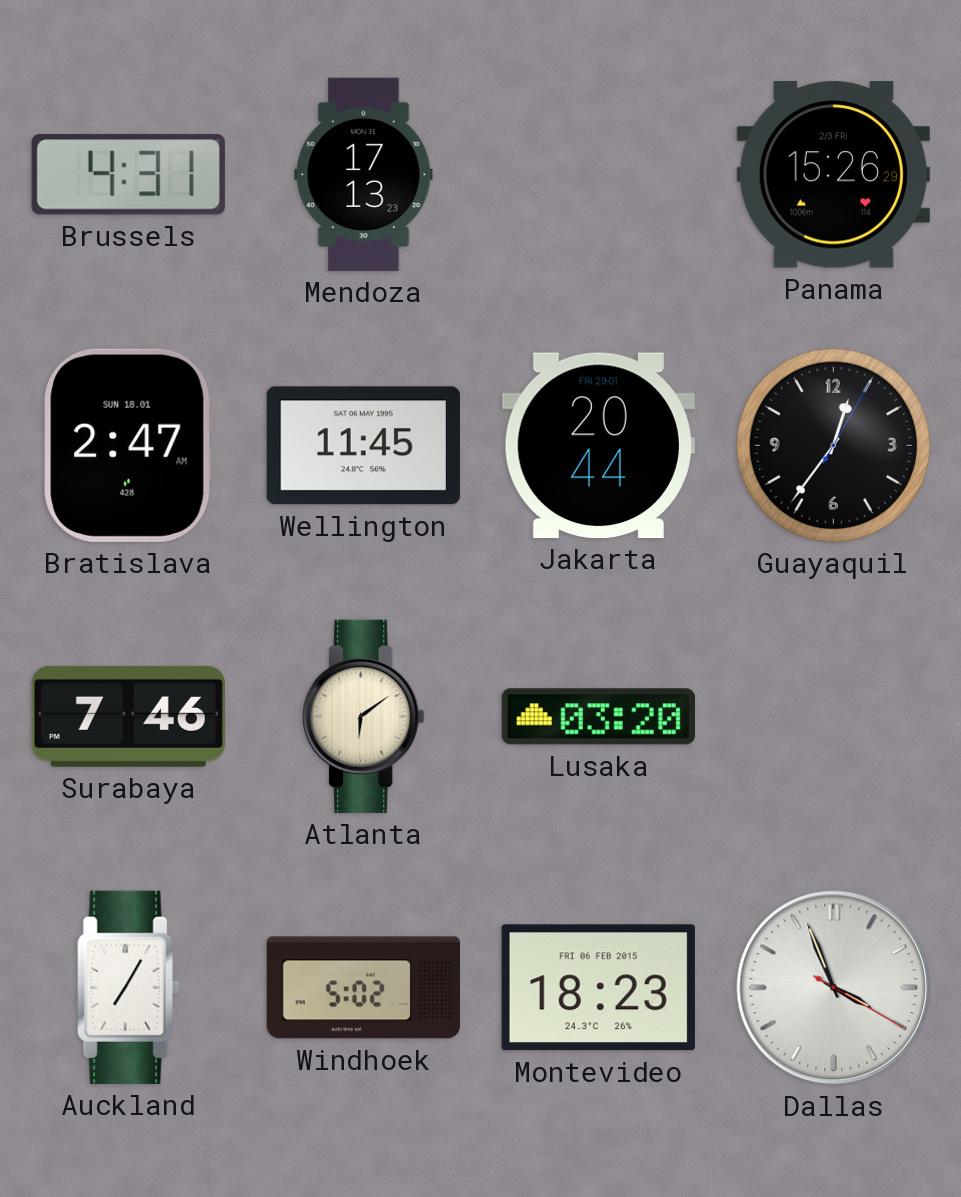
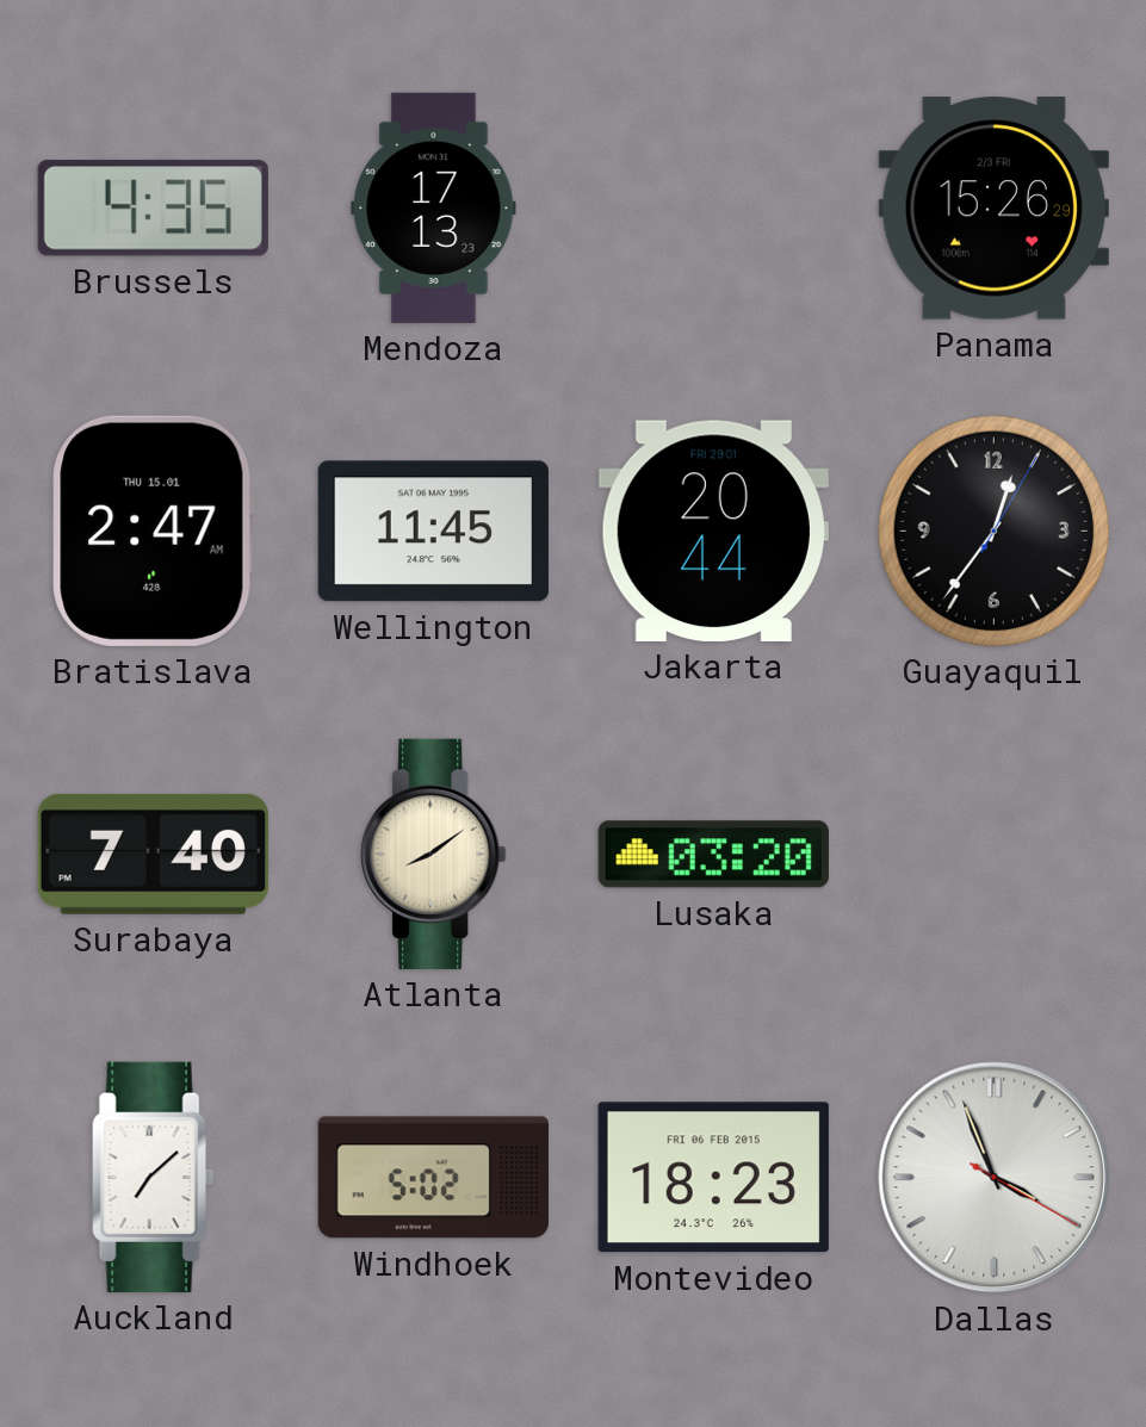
Brussels: 4:31 -> 4:35 (153, 209)
Bratislava date: SUN 18.01 -> THU 15.01 (153, 531)
Surabaya: 7:46 -> 7:40 (153, 854)
Atlanta: 6:09 -> 8:09 (434, 854)
Auckland: 7:05 -> 7:08 (154, 1177)
